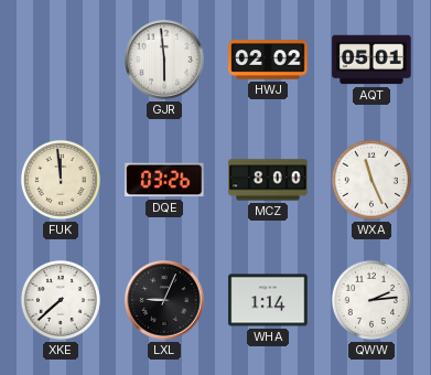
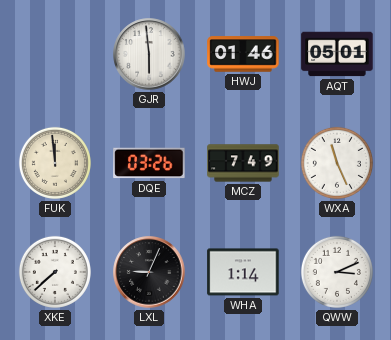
HWJ: 02:02 -> 01:46 (243, 54)
MCZ: 8:00 -> 7:49 (243, 163)
QWW: 2:14 -> 3:11 (337, 272)
